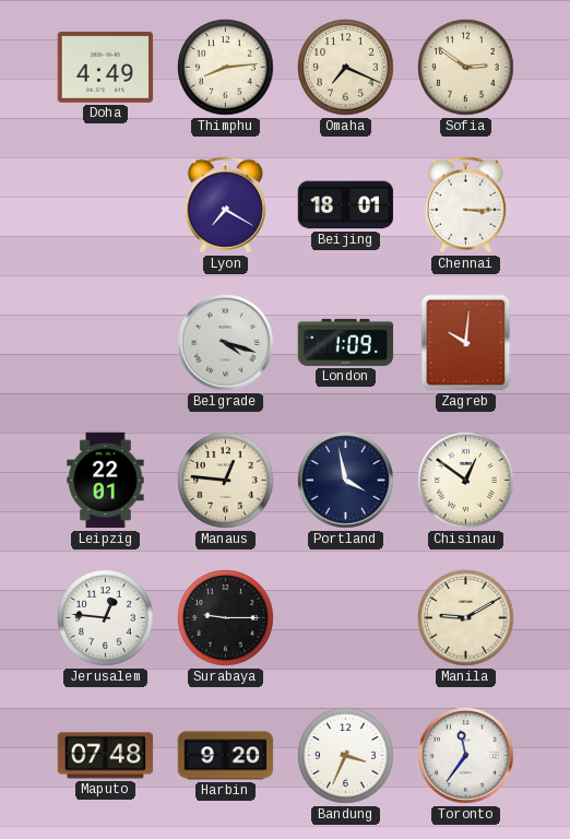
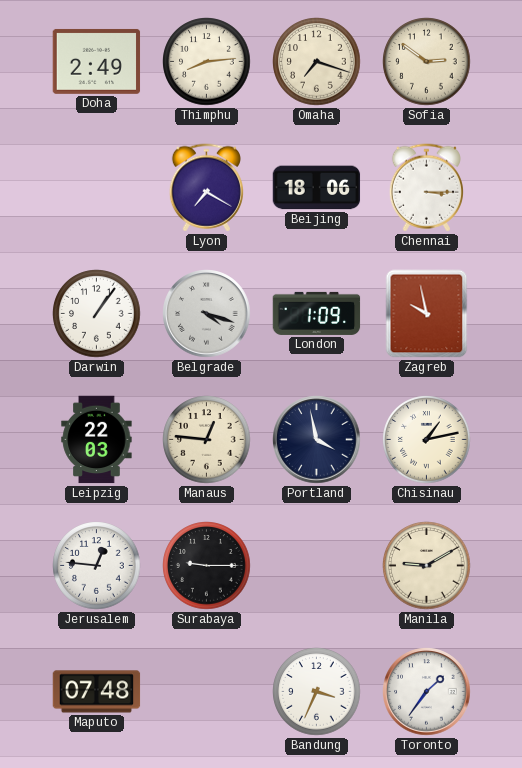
Doha: 4:49 -> 2:49 (97, 61)
Omaha: 7:19 -> 7:18 (317, 62)
Beijing: 18:01 -> 18:06 (317, 188)
Darwin: none -> 1:06 (97, 314)
Zagreb: 10:01 -> 9:58 (427, 314)
Leipzig: 22:01 -> 22:03 (97, 440)
Chisinau: 12:51 -> 1:13 (427, 440)
Harbin: 9:20 -> none (226, 756)
Toronto: 11:36 -> 1:36 (427, 692)
